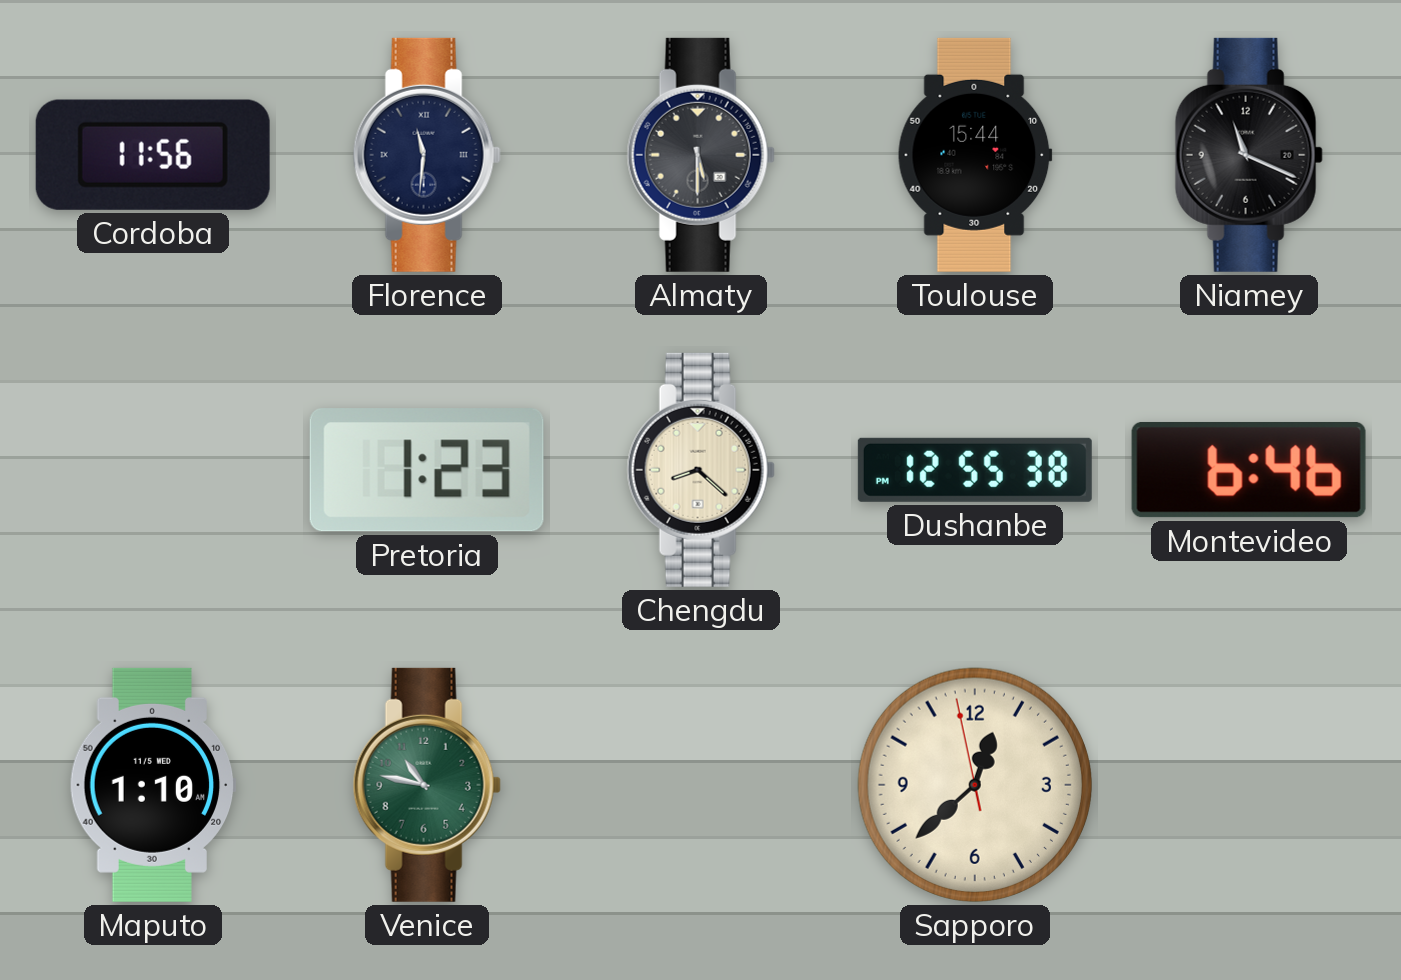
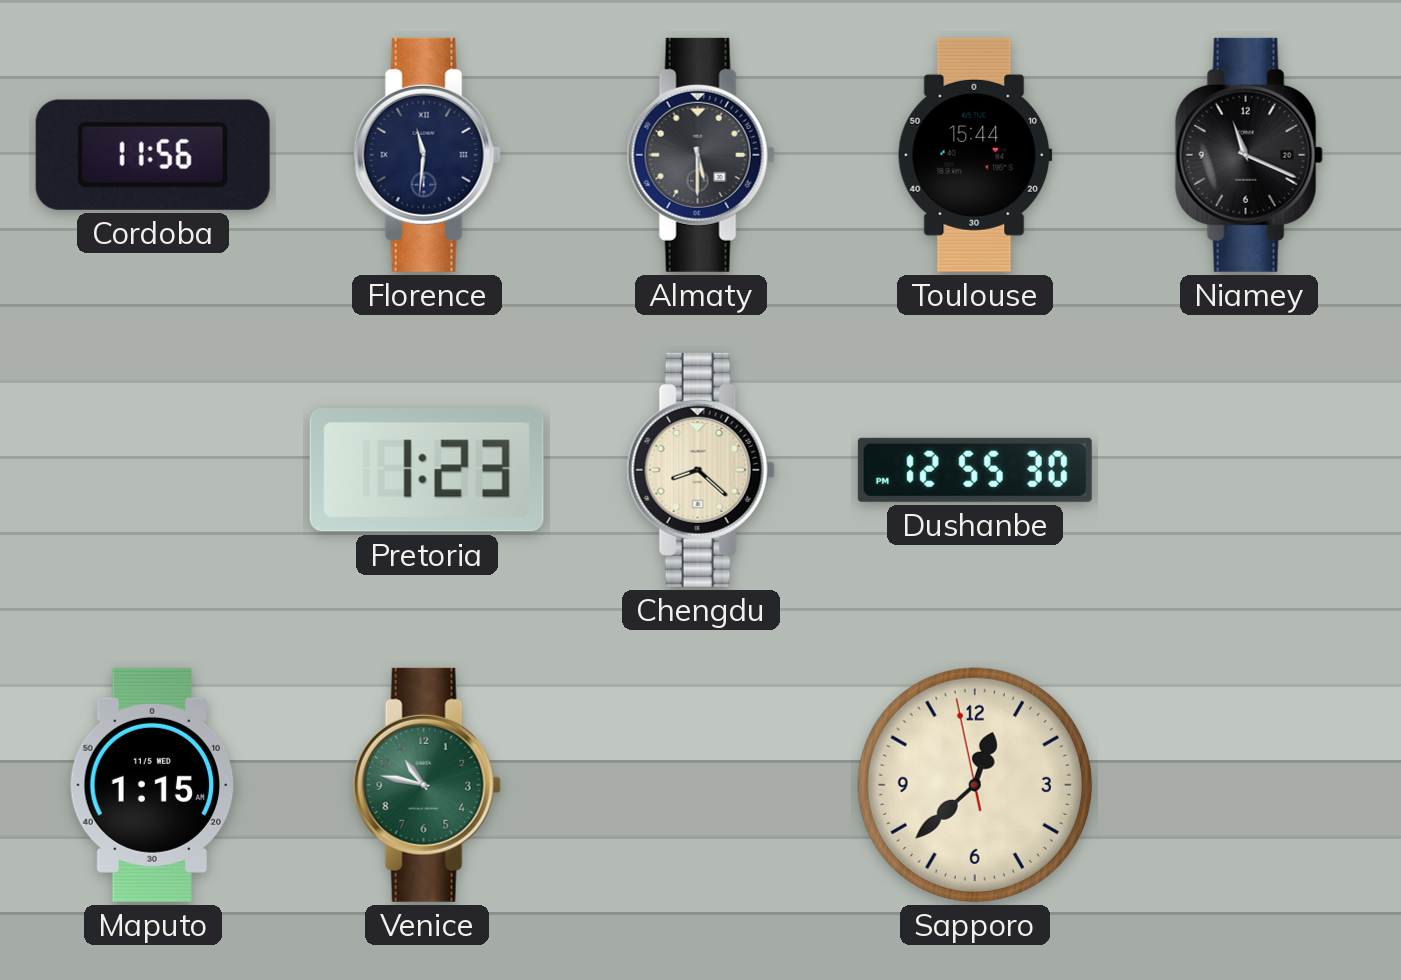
Dushanbe: 12:55:38 -> 12:55:30 (975, 470)
Montevideo: 6:46 -> none (1249, 470)
Maputo: 1:10 -> 1:15 (153, 785)
